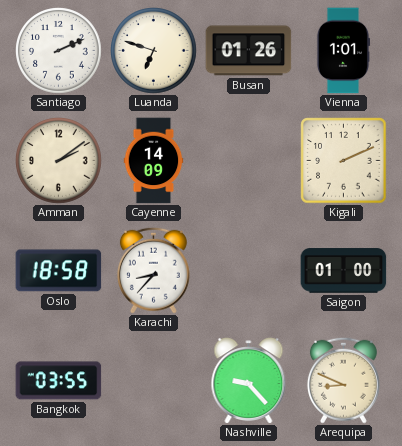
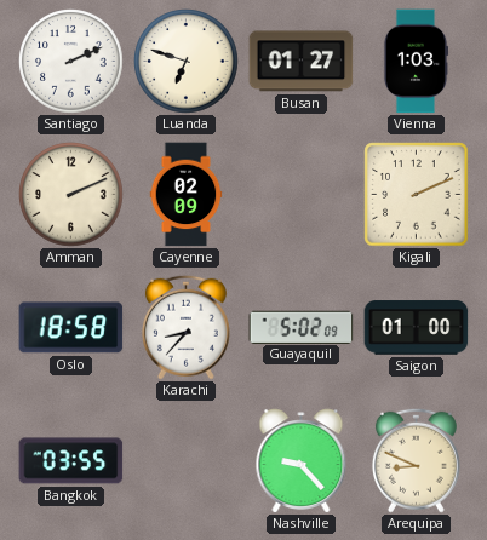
Busan: 01:26 -> 01:27 (302, 62)
Vienna: 1:01 -> 1:03 (416, 62)
Amman: 2:09 -> 2:11 (71, 195)
Cayenne: 14:09 -> 02:09 (187, 195)
Guayaquil: none -> 5:02 (302, 327)
